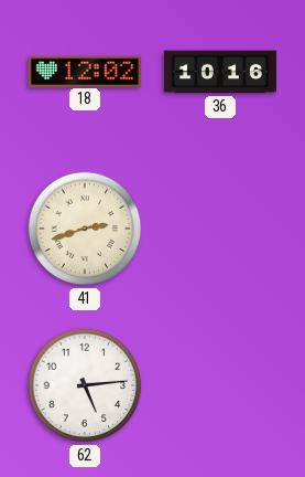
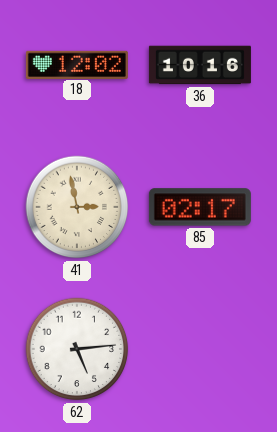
41: 2:42 -> 2:58 (77, 207)
85: none -> 02:17 (200, 207)
